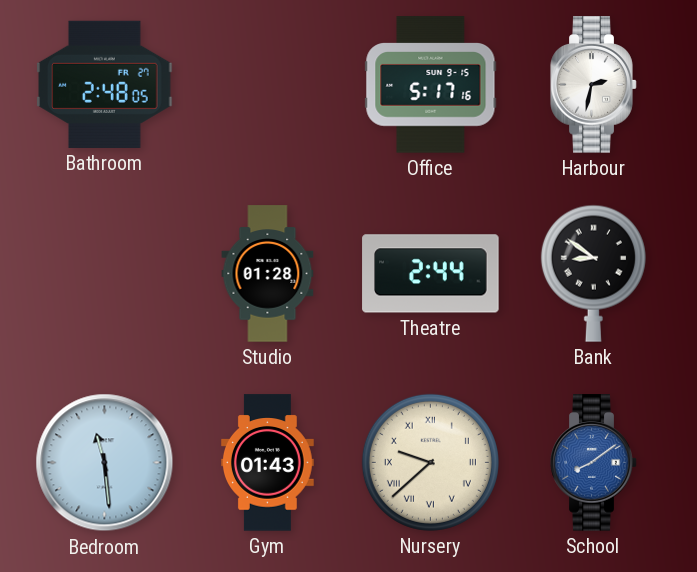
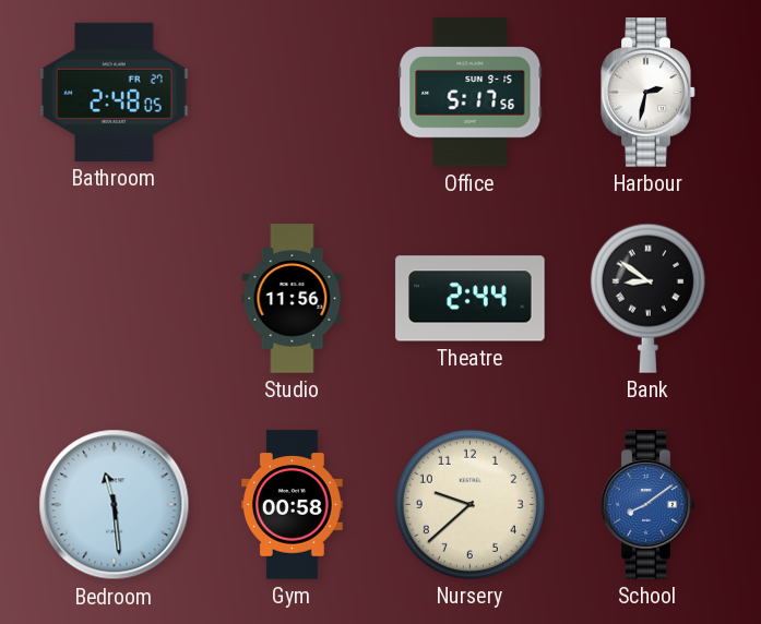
Office: 5:17:16 -> 5:17:56 (471, 93)
Studio: 01:28 -> 11:56 (293, 299)
Gym: 01:43 -> 00:58 (293, 505)
Nursery numerals: Roman -> Arabic (469, 504)
